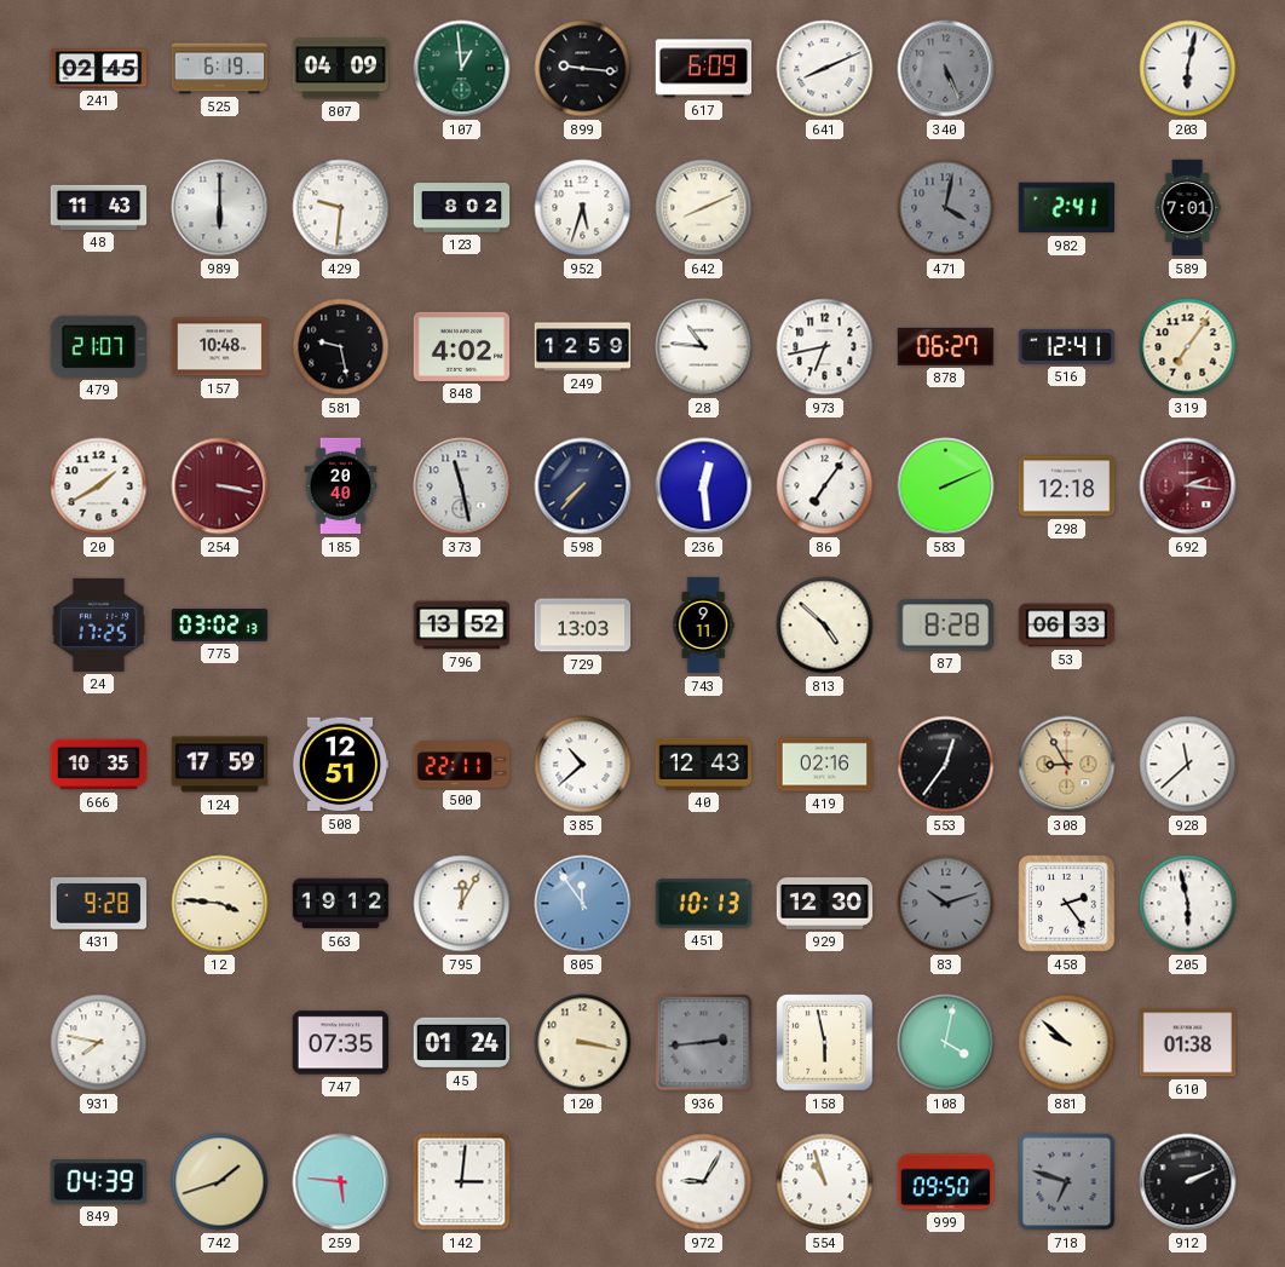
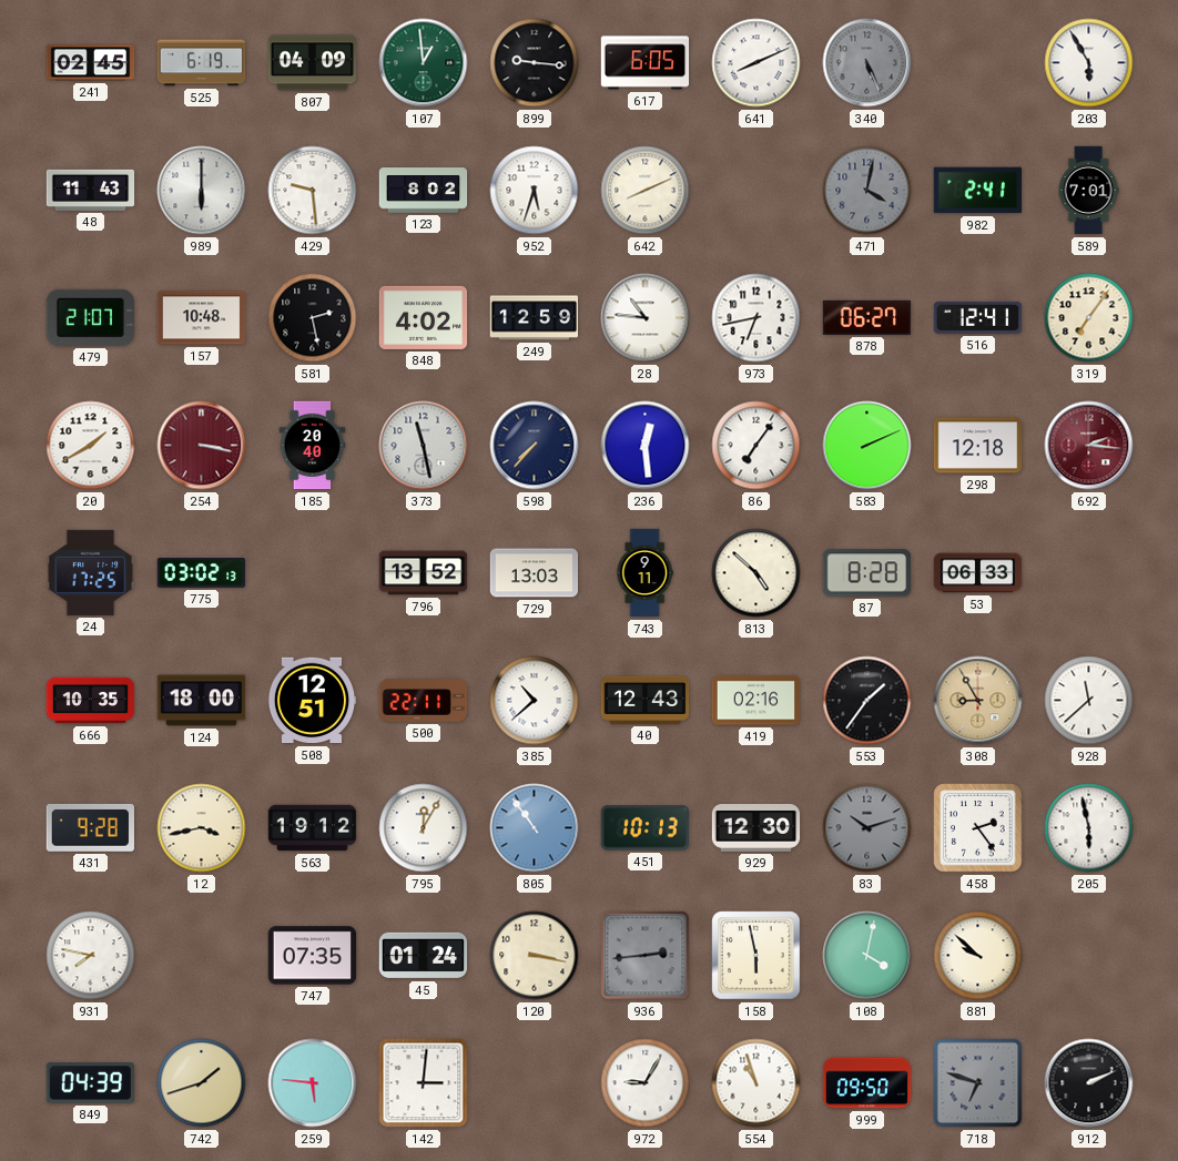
617: 6:09 -> 6:05 (646, 63)
203: 6:02 -> 5:55 (1089, 63)
429: 9:31 -> 9:29 (313, 191)
581: 9:28 -> 2:28 (313, 318)
124: 17:59 -> 18:00 (202, 701)
553: 12:36 -> 1:36 (867, 701)
12: 3:46 -> 3:43 (202, 828)
805: 11:54 -> 10:54 (535, 828)
610: 01:38 -> none (1188, 1043)
